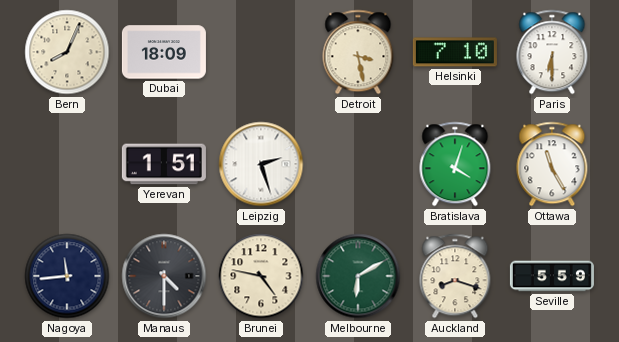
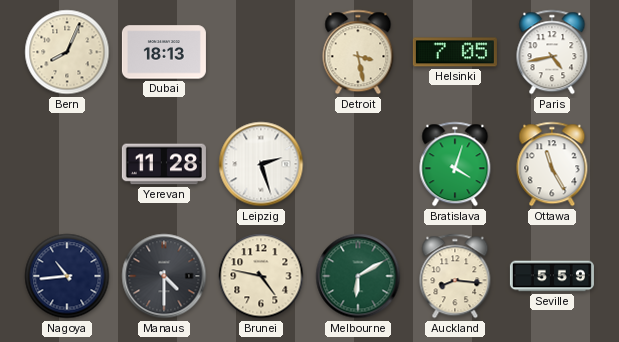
Dubai: 18:09 -> 18:13 (164, 52)
Helsinki: 7:10 -> 7:05 (455, 52)
Paris: 6:30 -> 4:43 (552, 52)
Yerevan: 1:51 -> 11:28 (164, 164)
Nagoya: 11:44 -> 10:44 (67, 276)
Auckland: 8:18 -> 8:16 (455, 276)
